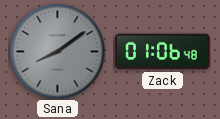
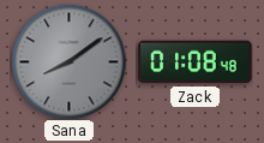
Zack: 01:06 -> 01:08 (196, 62)
